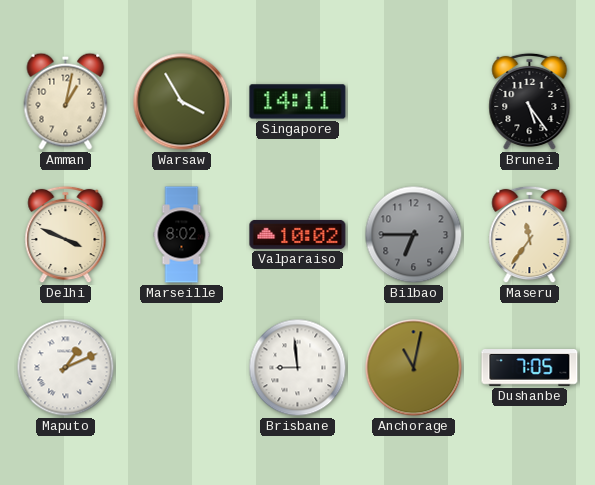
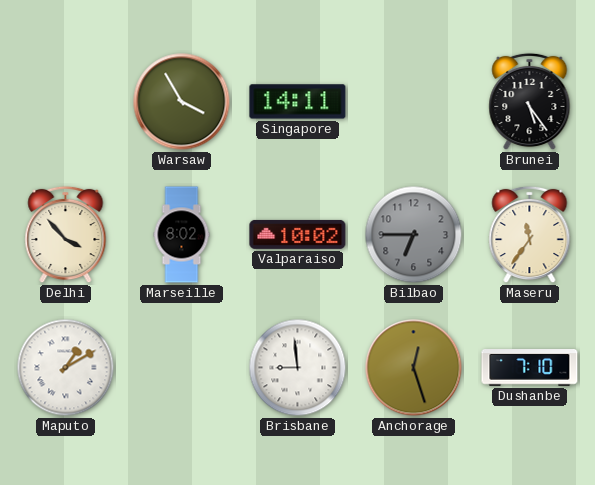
Amman: 1:02 -> none (66, 101)
Delhi: 3:49 -> 3:53 (66, 235)
Maputo: 1:11 -> 1:10 (66, 368)
Anchorage: 11:02 -> 12:27 (414, 368)
Dushanbe: 7:05 -> 7:10 (530, 368)
